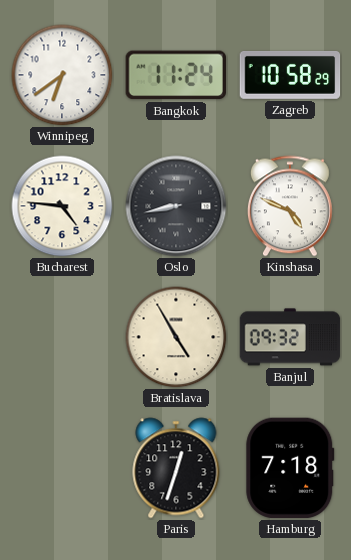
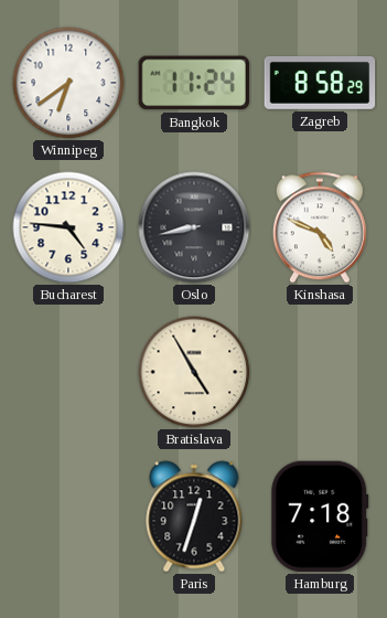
Zagreb: 10:58 -> 8:58 (320, 83)
Banjul: 09:32 -> none (290, 337)
